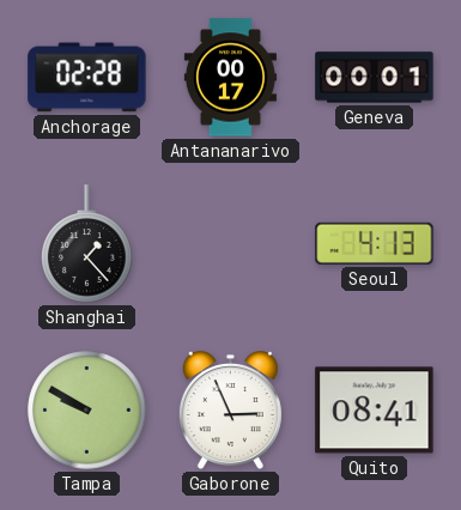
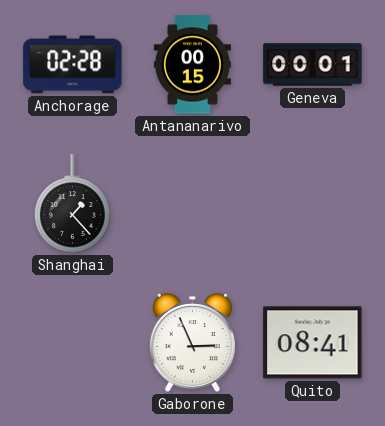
Antananarivo: 00:17 -> 00:15 (192, 65)
Seoul: 4:13 -> none (375, 243)
Tampa: 9:50 -> none (87, 411)
